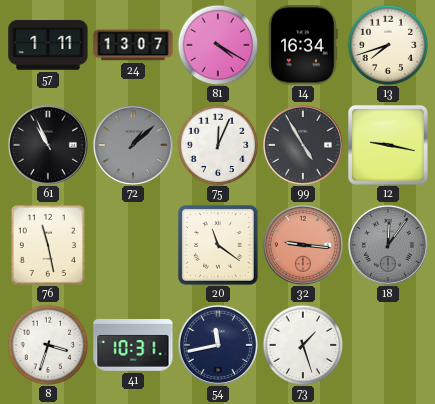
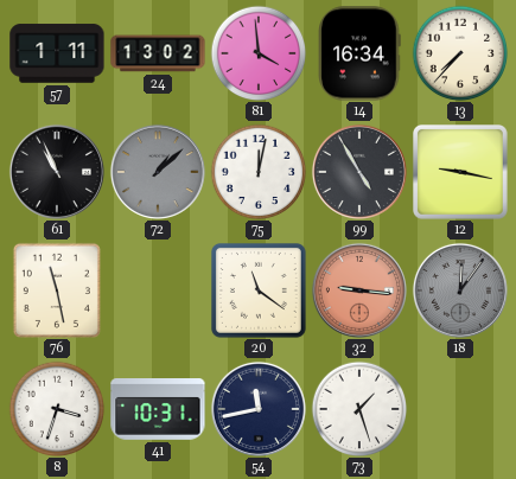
24: 13:07 -> 13:02 (158, 53)
81: 4:20 -> 3:59 (259, 53)
13: 7:42 -> 7:37 (460, 53)
75: 12:04 -> 12:02 (259, 172)
